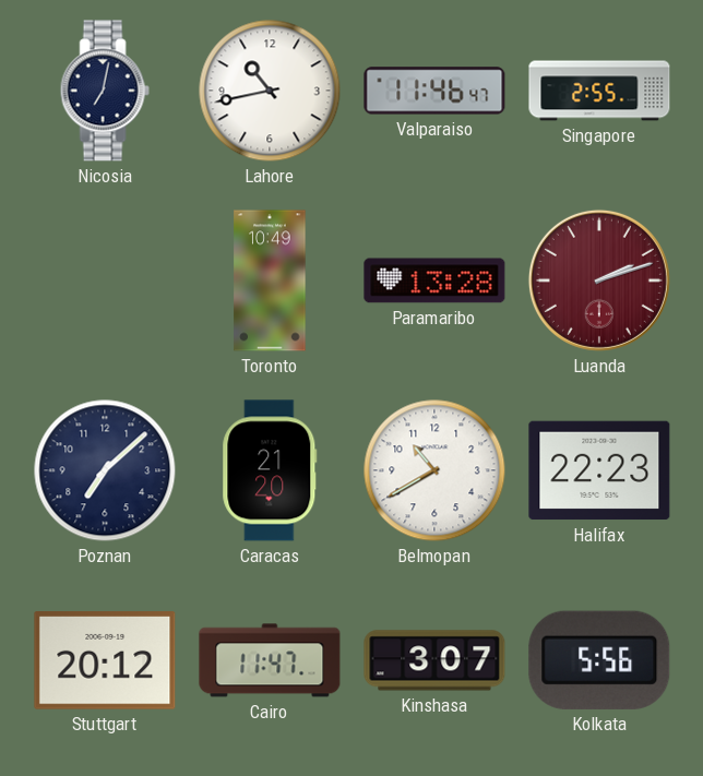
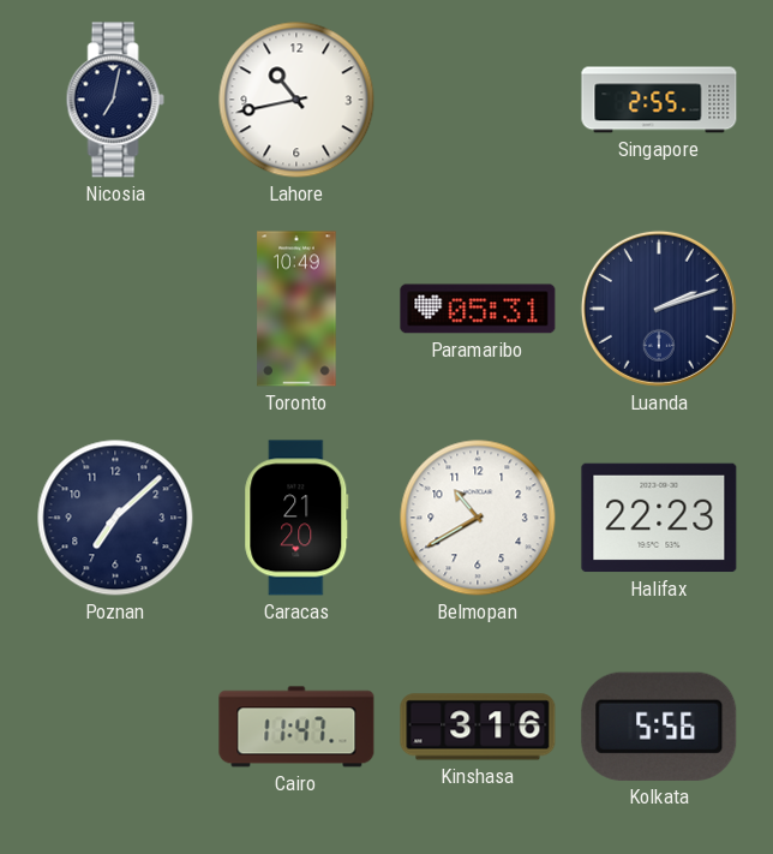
Valparaiso: 11:46 -> none (434, 91)
Paramaribo: 13:28 -> 05:31 (478, 309)
Luanda dial: burgundy -> navy (659, 309)
Stuttgart: 20:12 -> none (105, 661)
Kinshasa: 3:07 -> 3:16 (478, 727)
